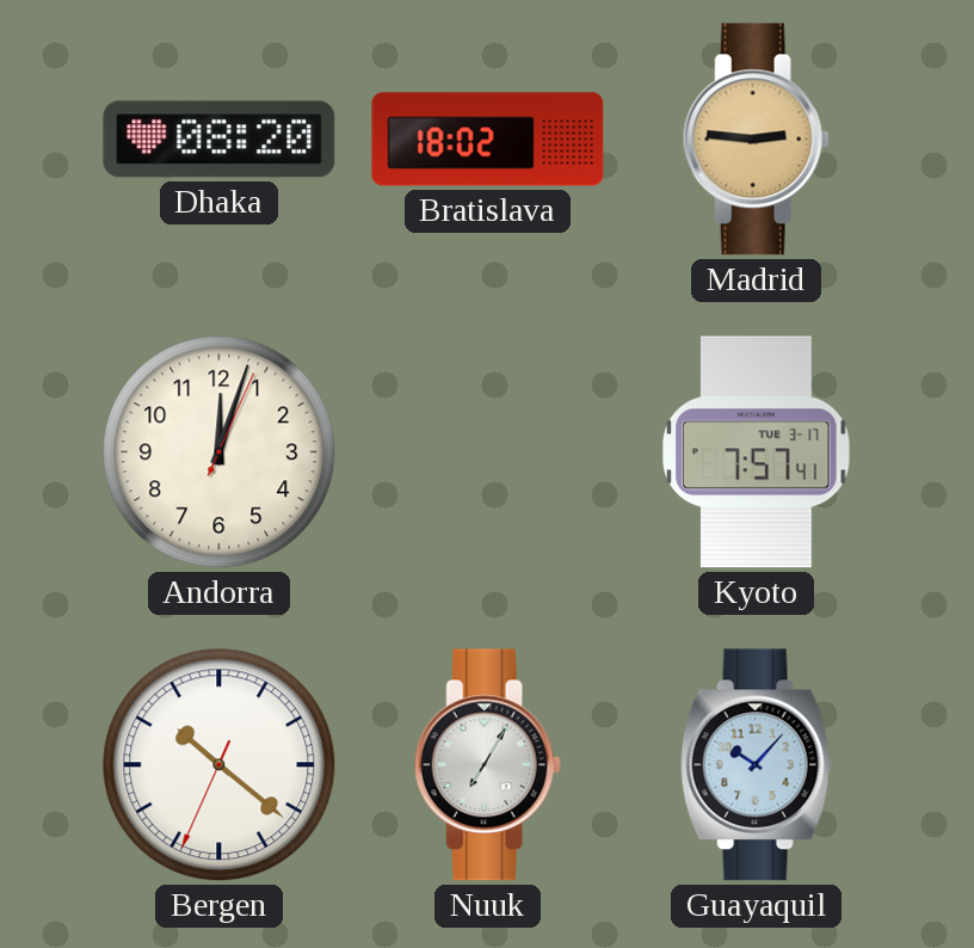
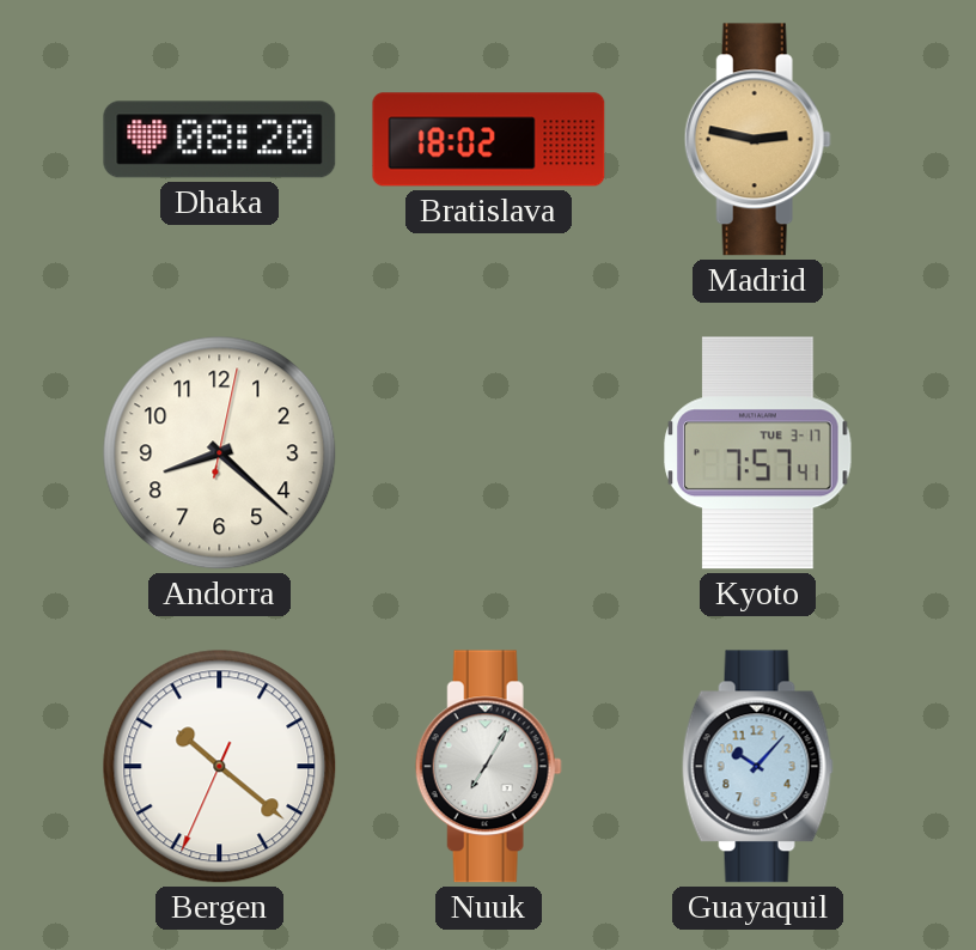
Madrid: 2:46 -> 2:47 (757, 140)
Andorra: 12:03 -> 8:22 (220, 453)
